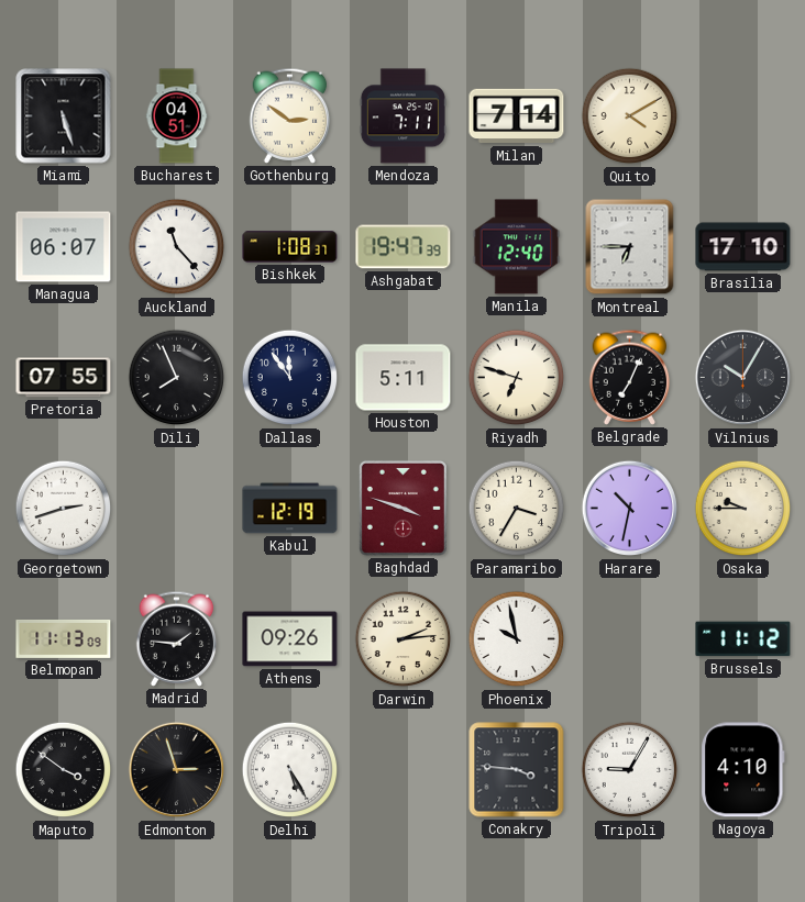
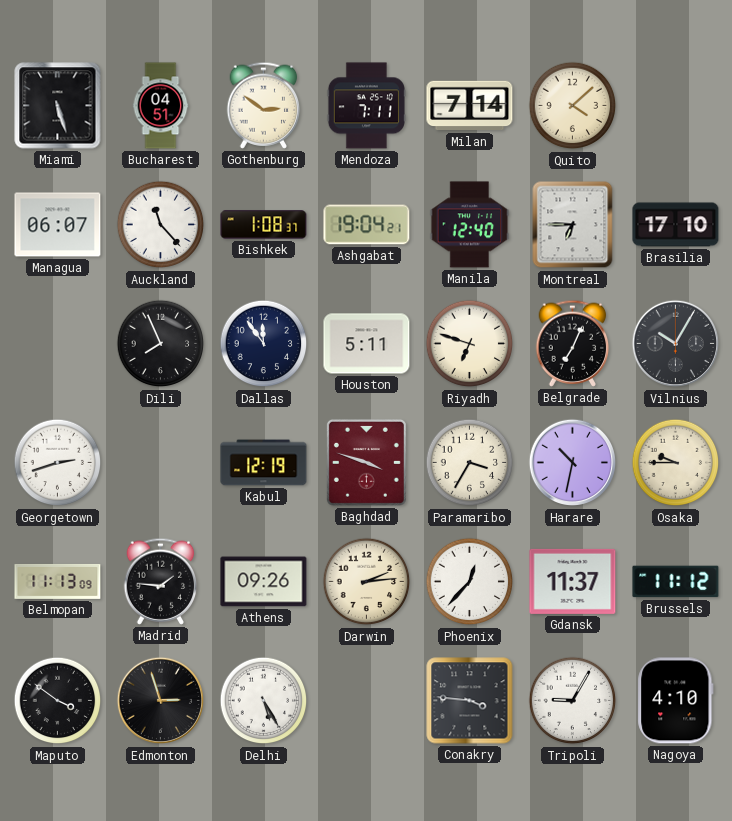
Quito: 4:10 -> 4:08 (573, 106)
Ashgabat: 19:47 -> 19:04 (367, 225)
Pretoria: 07:55 -> none (64, 378)
Phoenix: 9:58 -> 12:37 (470, 582)
Gdansk: none -> 11:37 (573, 581)
